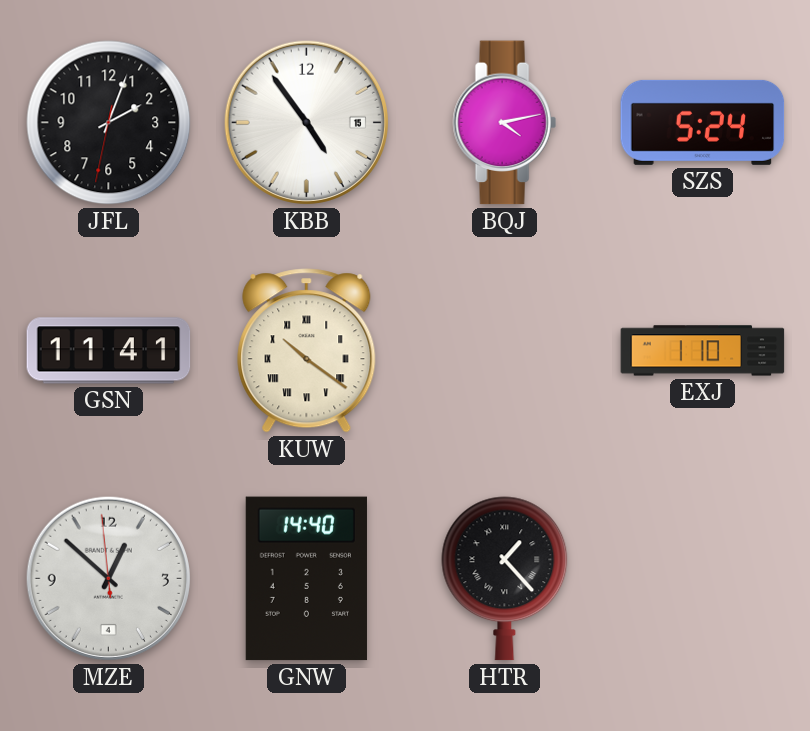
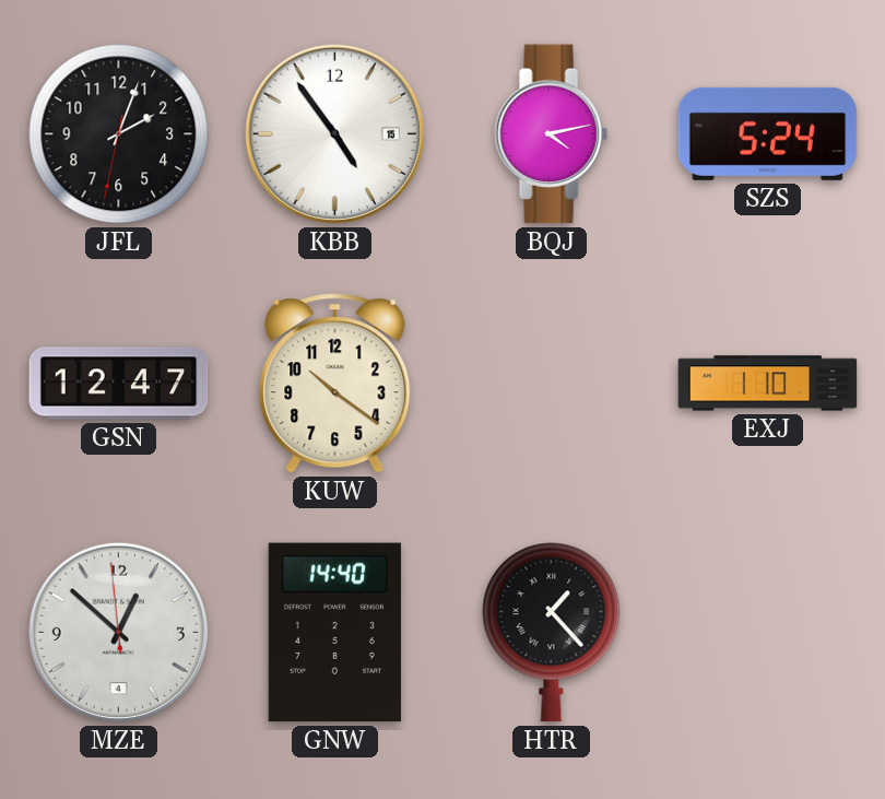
GSN: 11:41 -> 12:47 (119, 384)
KUW numerals: Roman -> Arabic (335, 384)
